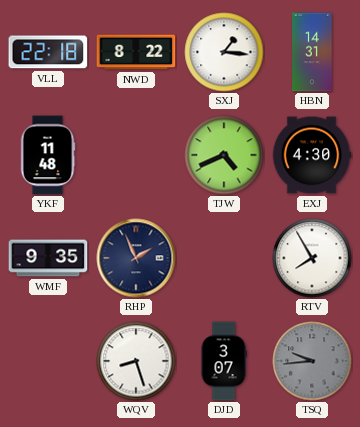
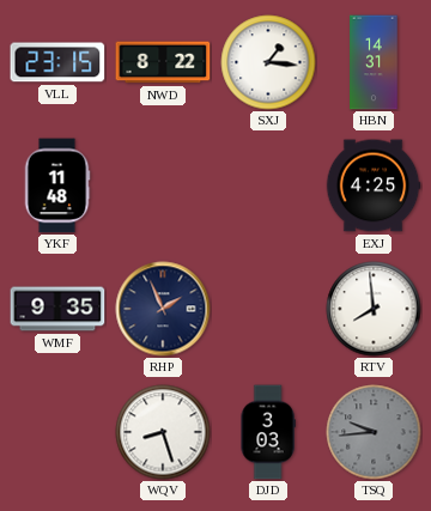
VLL: 22:18 -> 23:15 (57, 62)
TJW: 4:41 -> none (224, 155)
EXJ: 4:30 -> 4:25 (374, 185)
RTV: 7:55 -> 7:59 (374, 309)
DJD: 3:07 -> 3:03 (268, 432)
